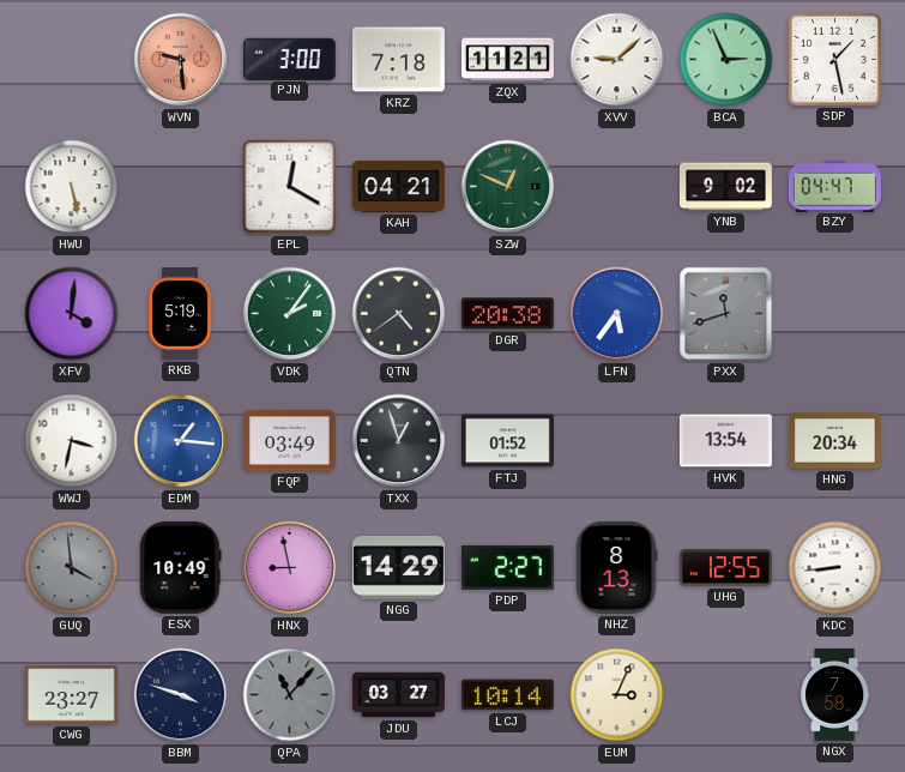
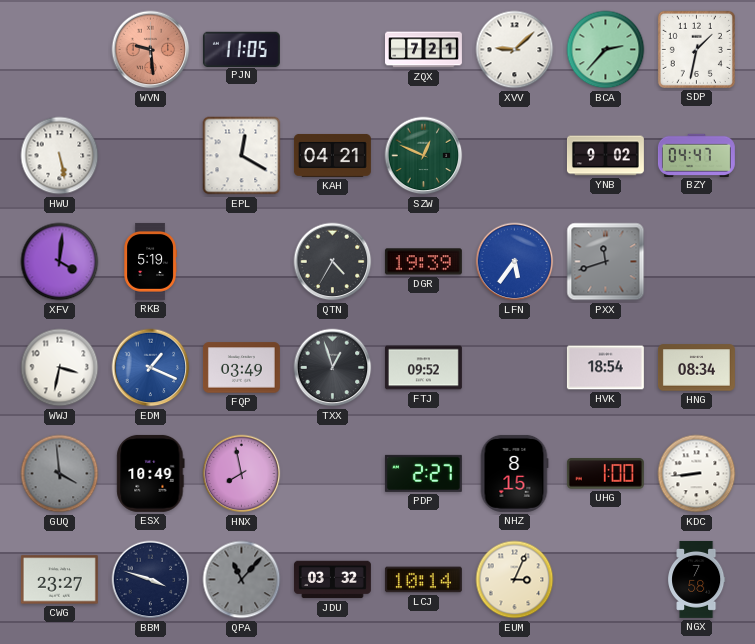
PJN: 3:00 -> 11:05 (241, 49)
KRZ: 7:18 -> none (398, 60)
ZQX: 11:21 -> 7:21 (424, 50)
BCA: 2:56 -> 2:37 (606, 50)
SDP: 1:28 -> 1:32 (696, 49)
VDK: 2:06 -> none (290, 314)
QTN: 4:39 -> 4:35 (333, 262)
DGR: 20:38 -> 19:39 (423, 262)
EDM: 1:16 -> 1:19 (151, 368)
FTJ: 01:52 -> 09:52 (423, 368)
HVK: 13:54 -> 18:54 (605, 368)
HNG: 20:34 -> 08:34 (696, 368)
HNX: 8:58 -> 7:58 (242, 474)
NGG: 14:29 -> none (398, 568)
NHZ: 8:13 -> 8:15 (514, 473)
UHG: 12:55 -> 1:00 (605, 474)
JDU: 03:27 -> 03:32 (332, 580)
